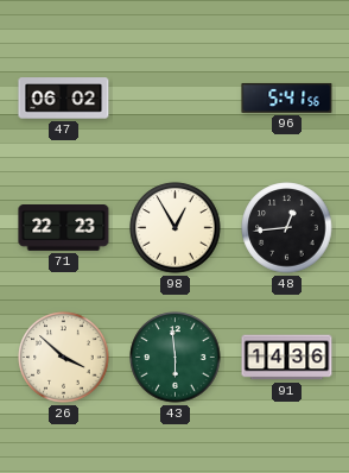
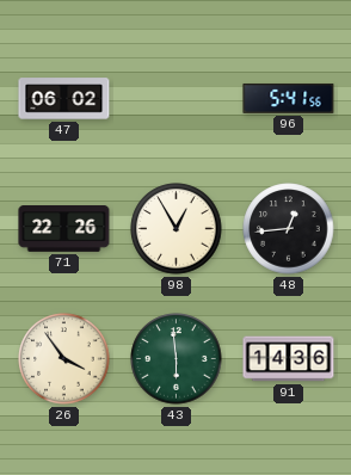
71: 22:23 -> 22:26 (64, 229)
26: 3:52 -> 3:54 (64, 359)
